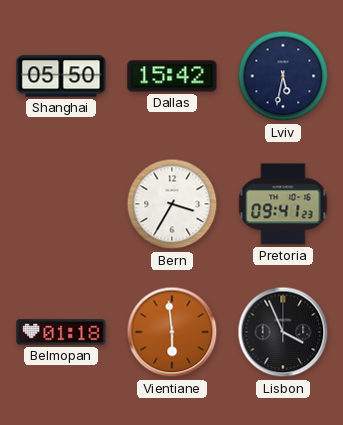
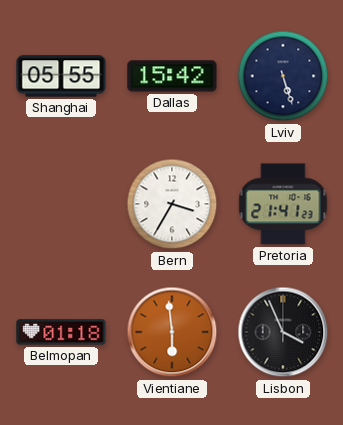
Shanghai: 05:50 -> 05:55 (61, 76)
Lviv: 5:32 -> 5:27 (283, 76)
Pretoria: 09:41 -> 21:41 (283, 204)
